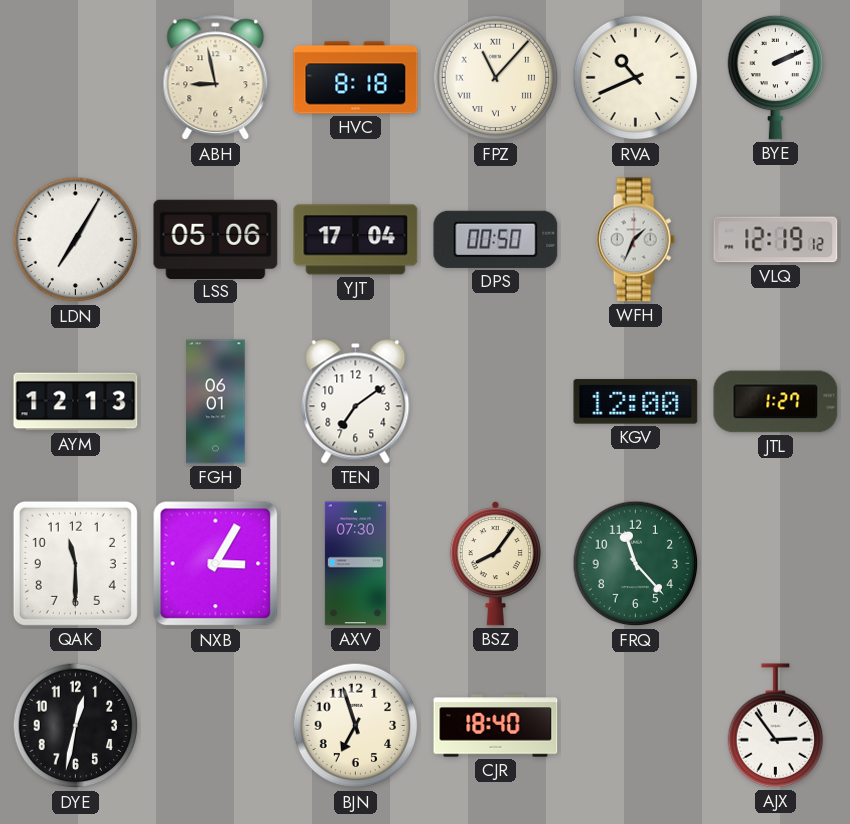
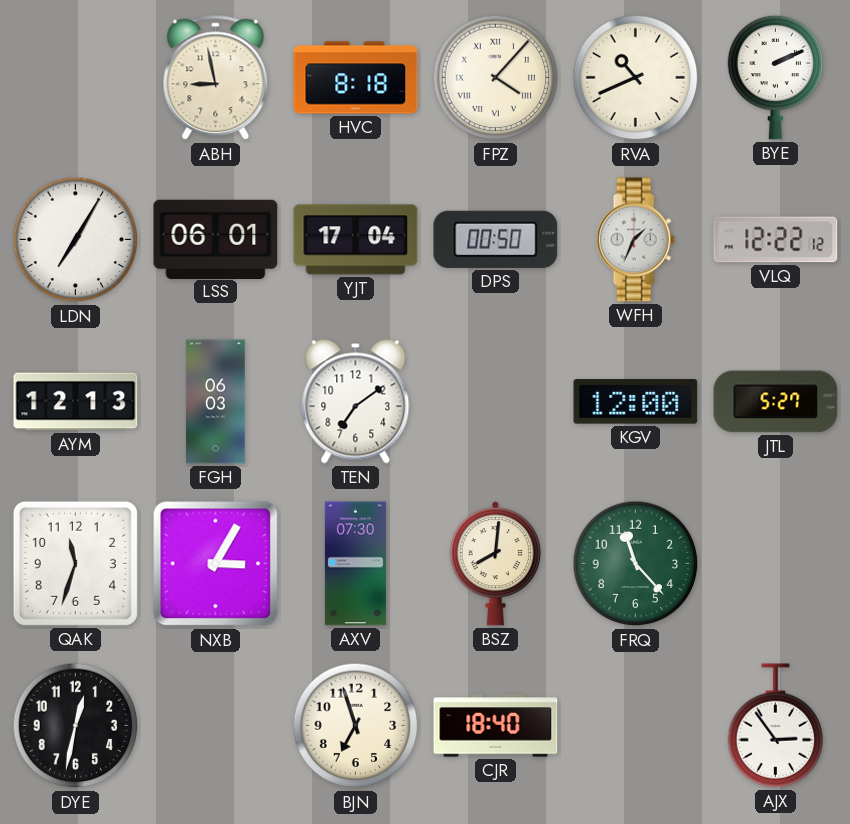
FPZ: 11:07 -> 4:07 (496, 78)
LSS: 05:06 -> 06:01 (216, 239)
VLQ: 12:19 -> 12:22 (776, 240)
FGH: 06:01 -> 06:03 (216, 402)
JTL: 1:27 -> 5:27 (776, 402)
QAK: 11:30 -> 11:33 (75, 563)
BSZ: 8:06 -> 8:01 (495, 564)
